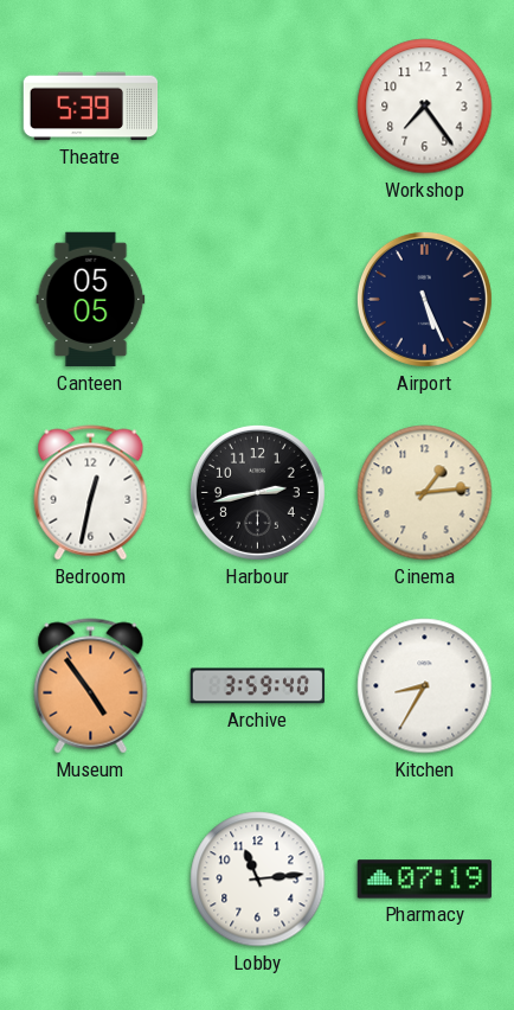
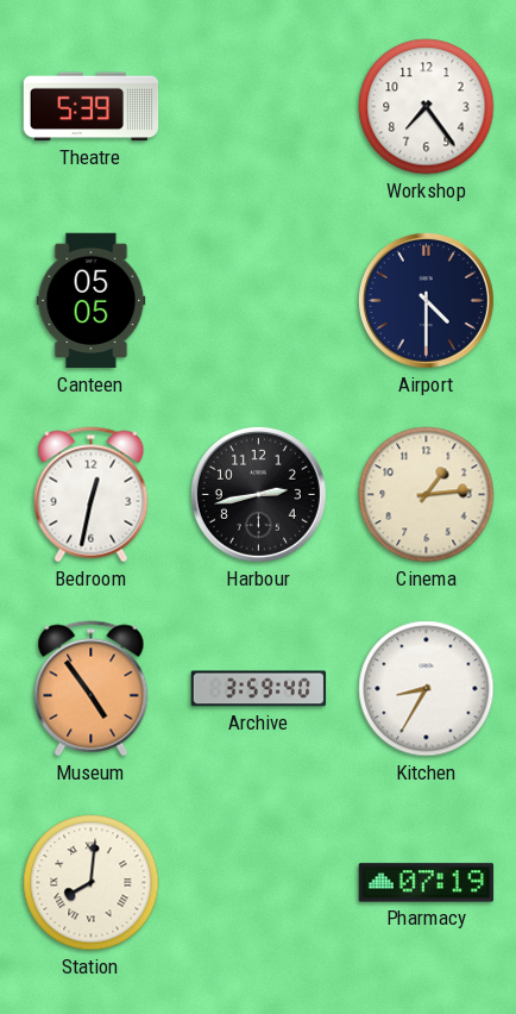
Airport: 5:26 -> 4:30 (426, 300)
Station: none -> 8:01 (92, 883)
Lobby: 11:14 -> none (258, 880)
